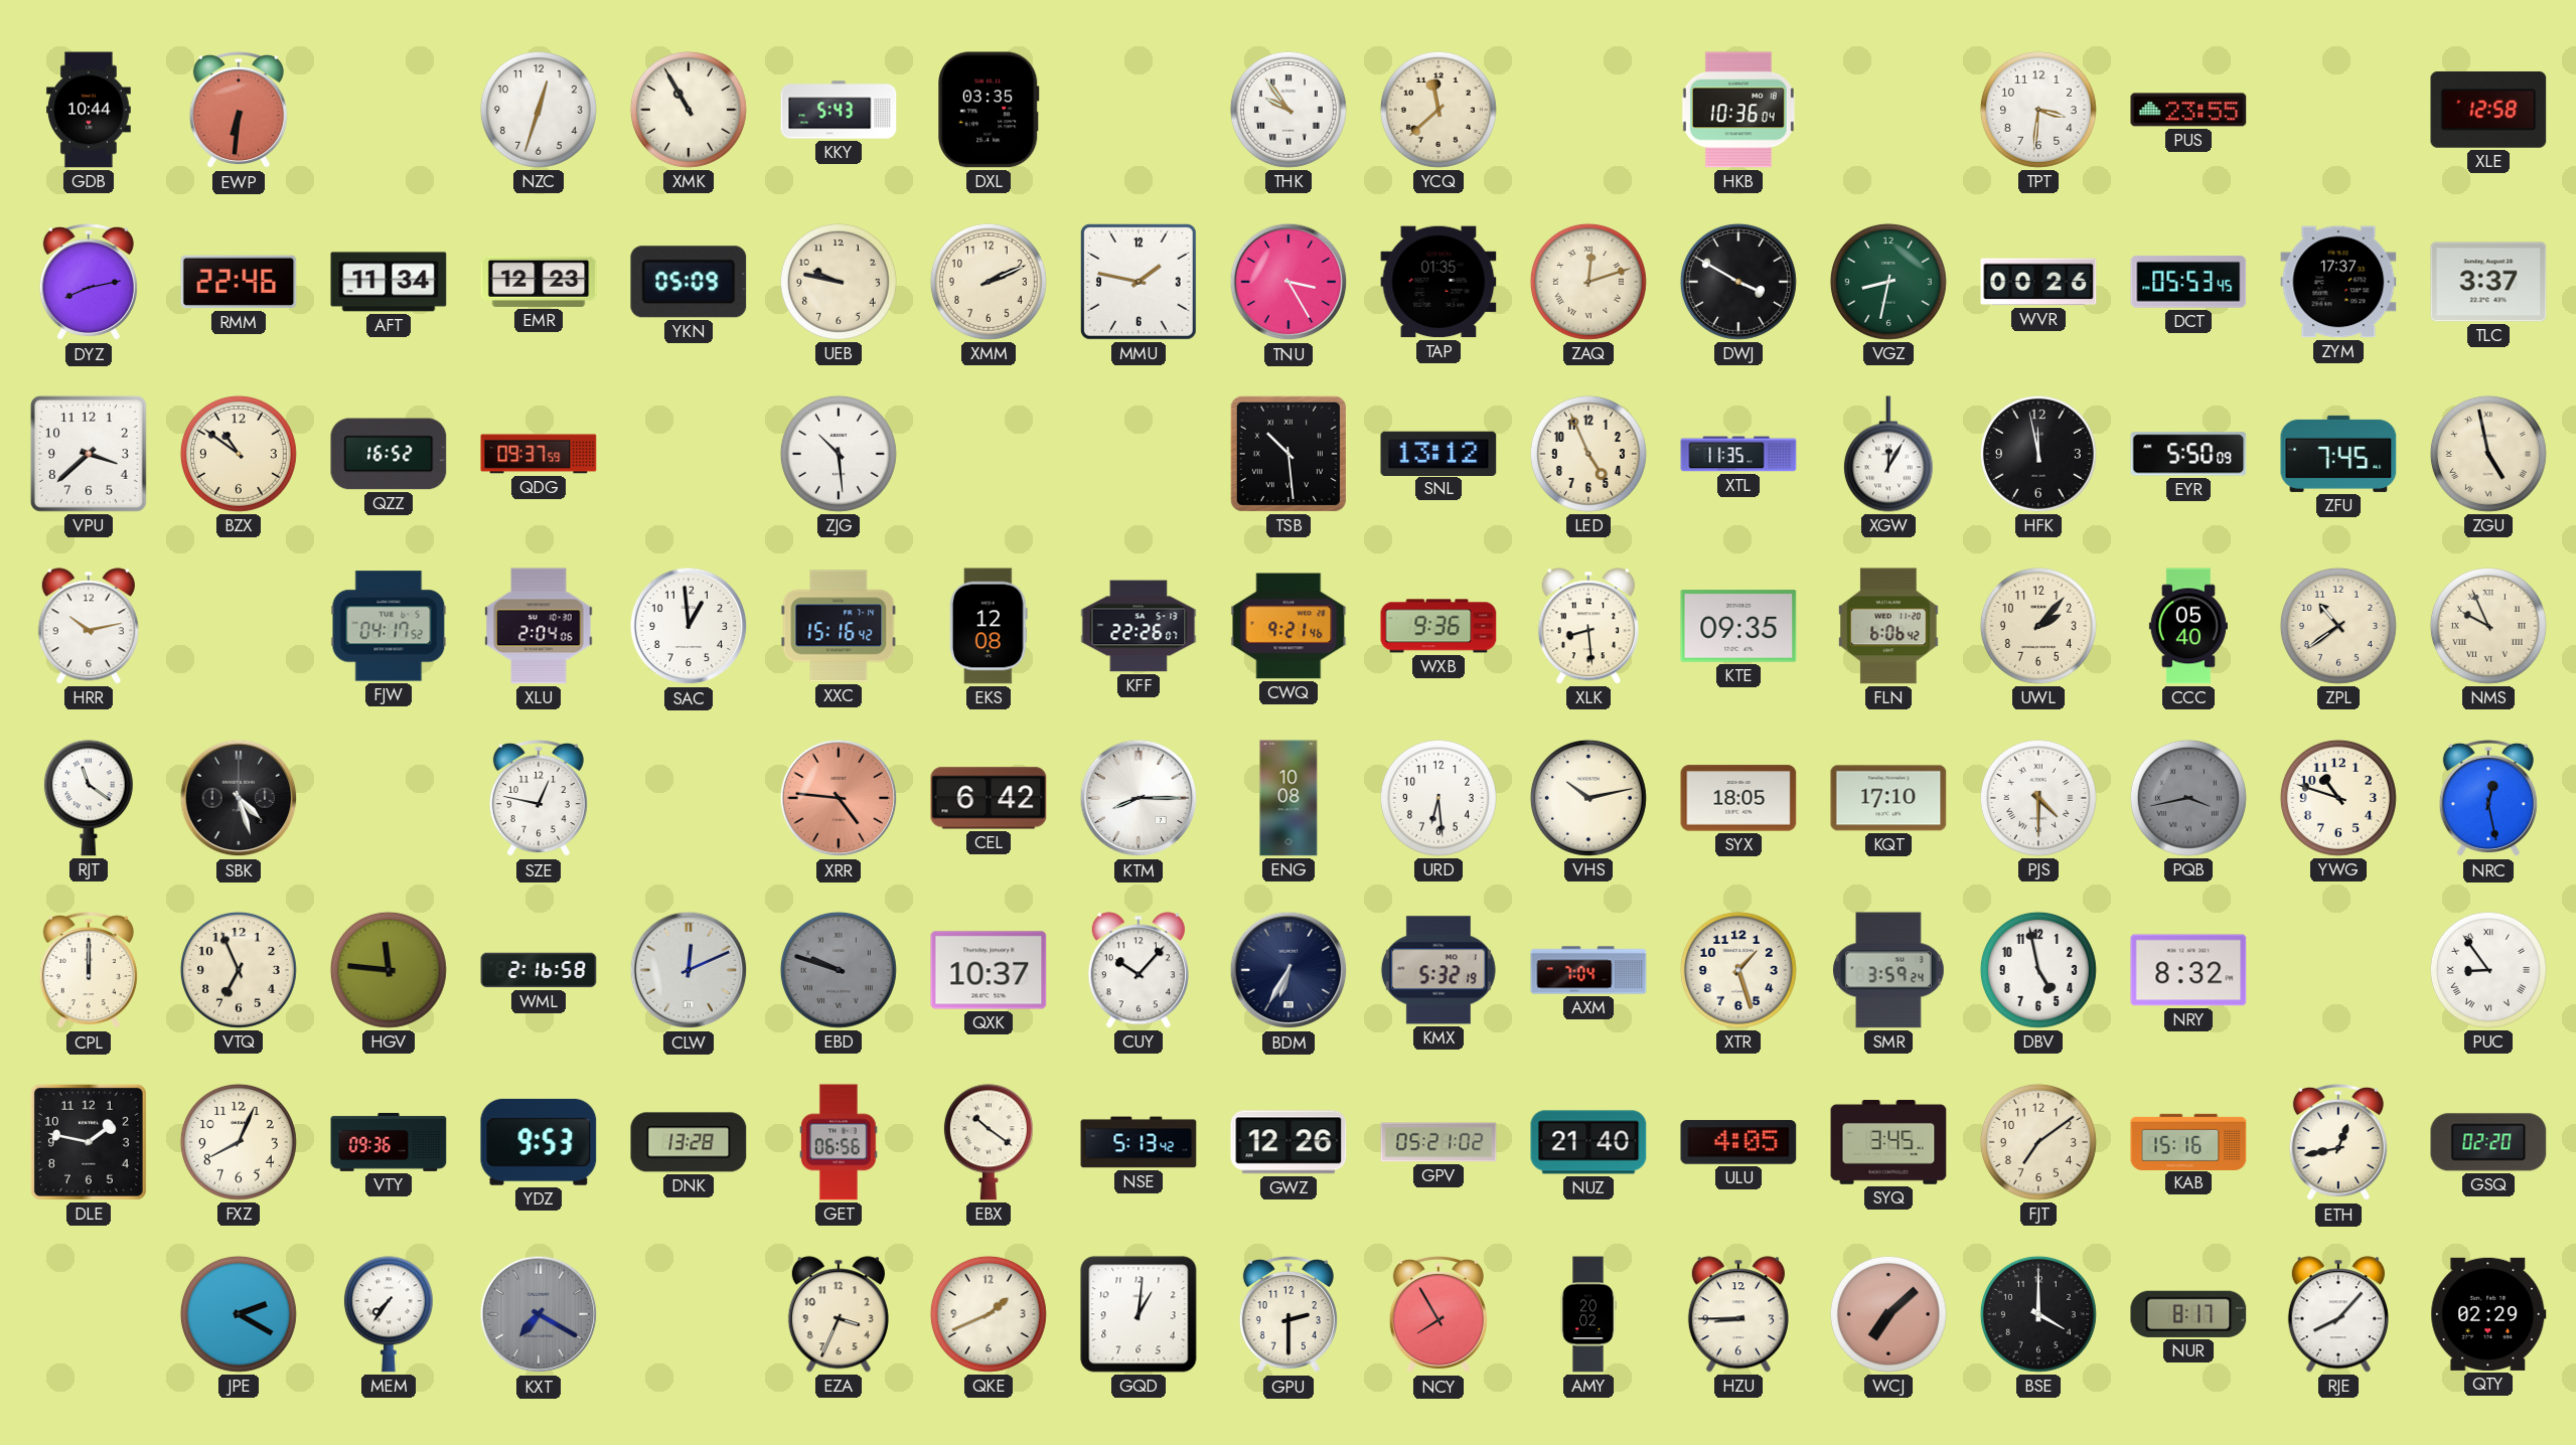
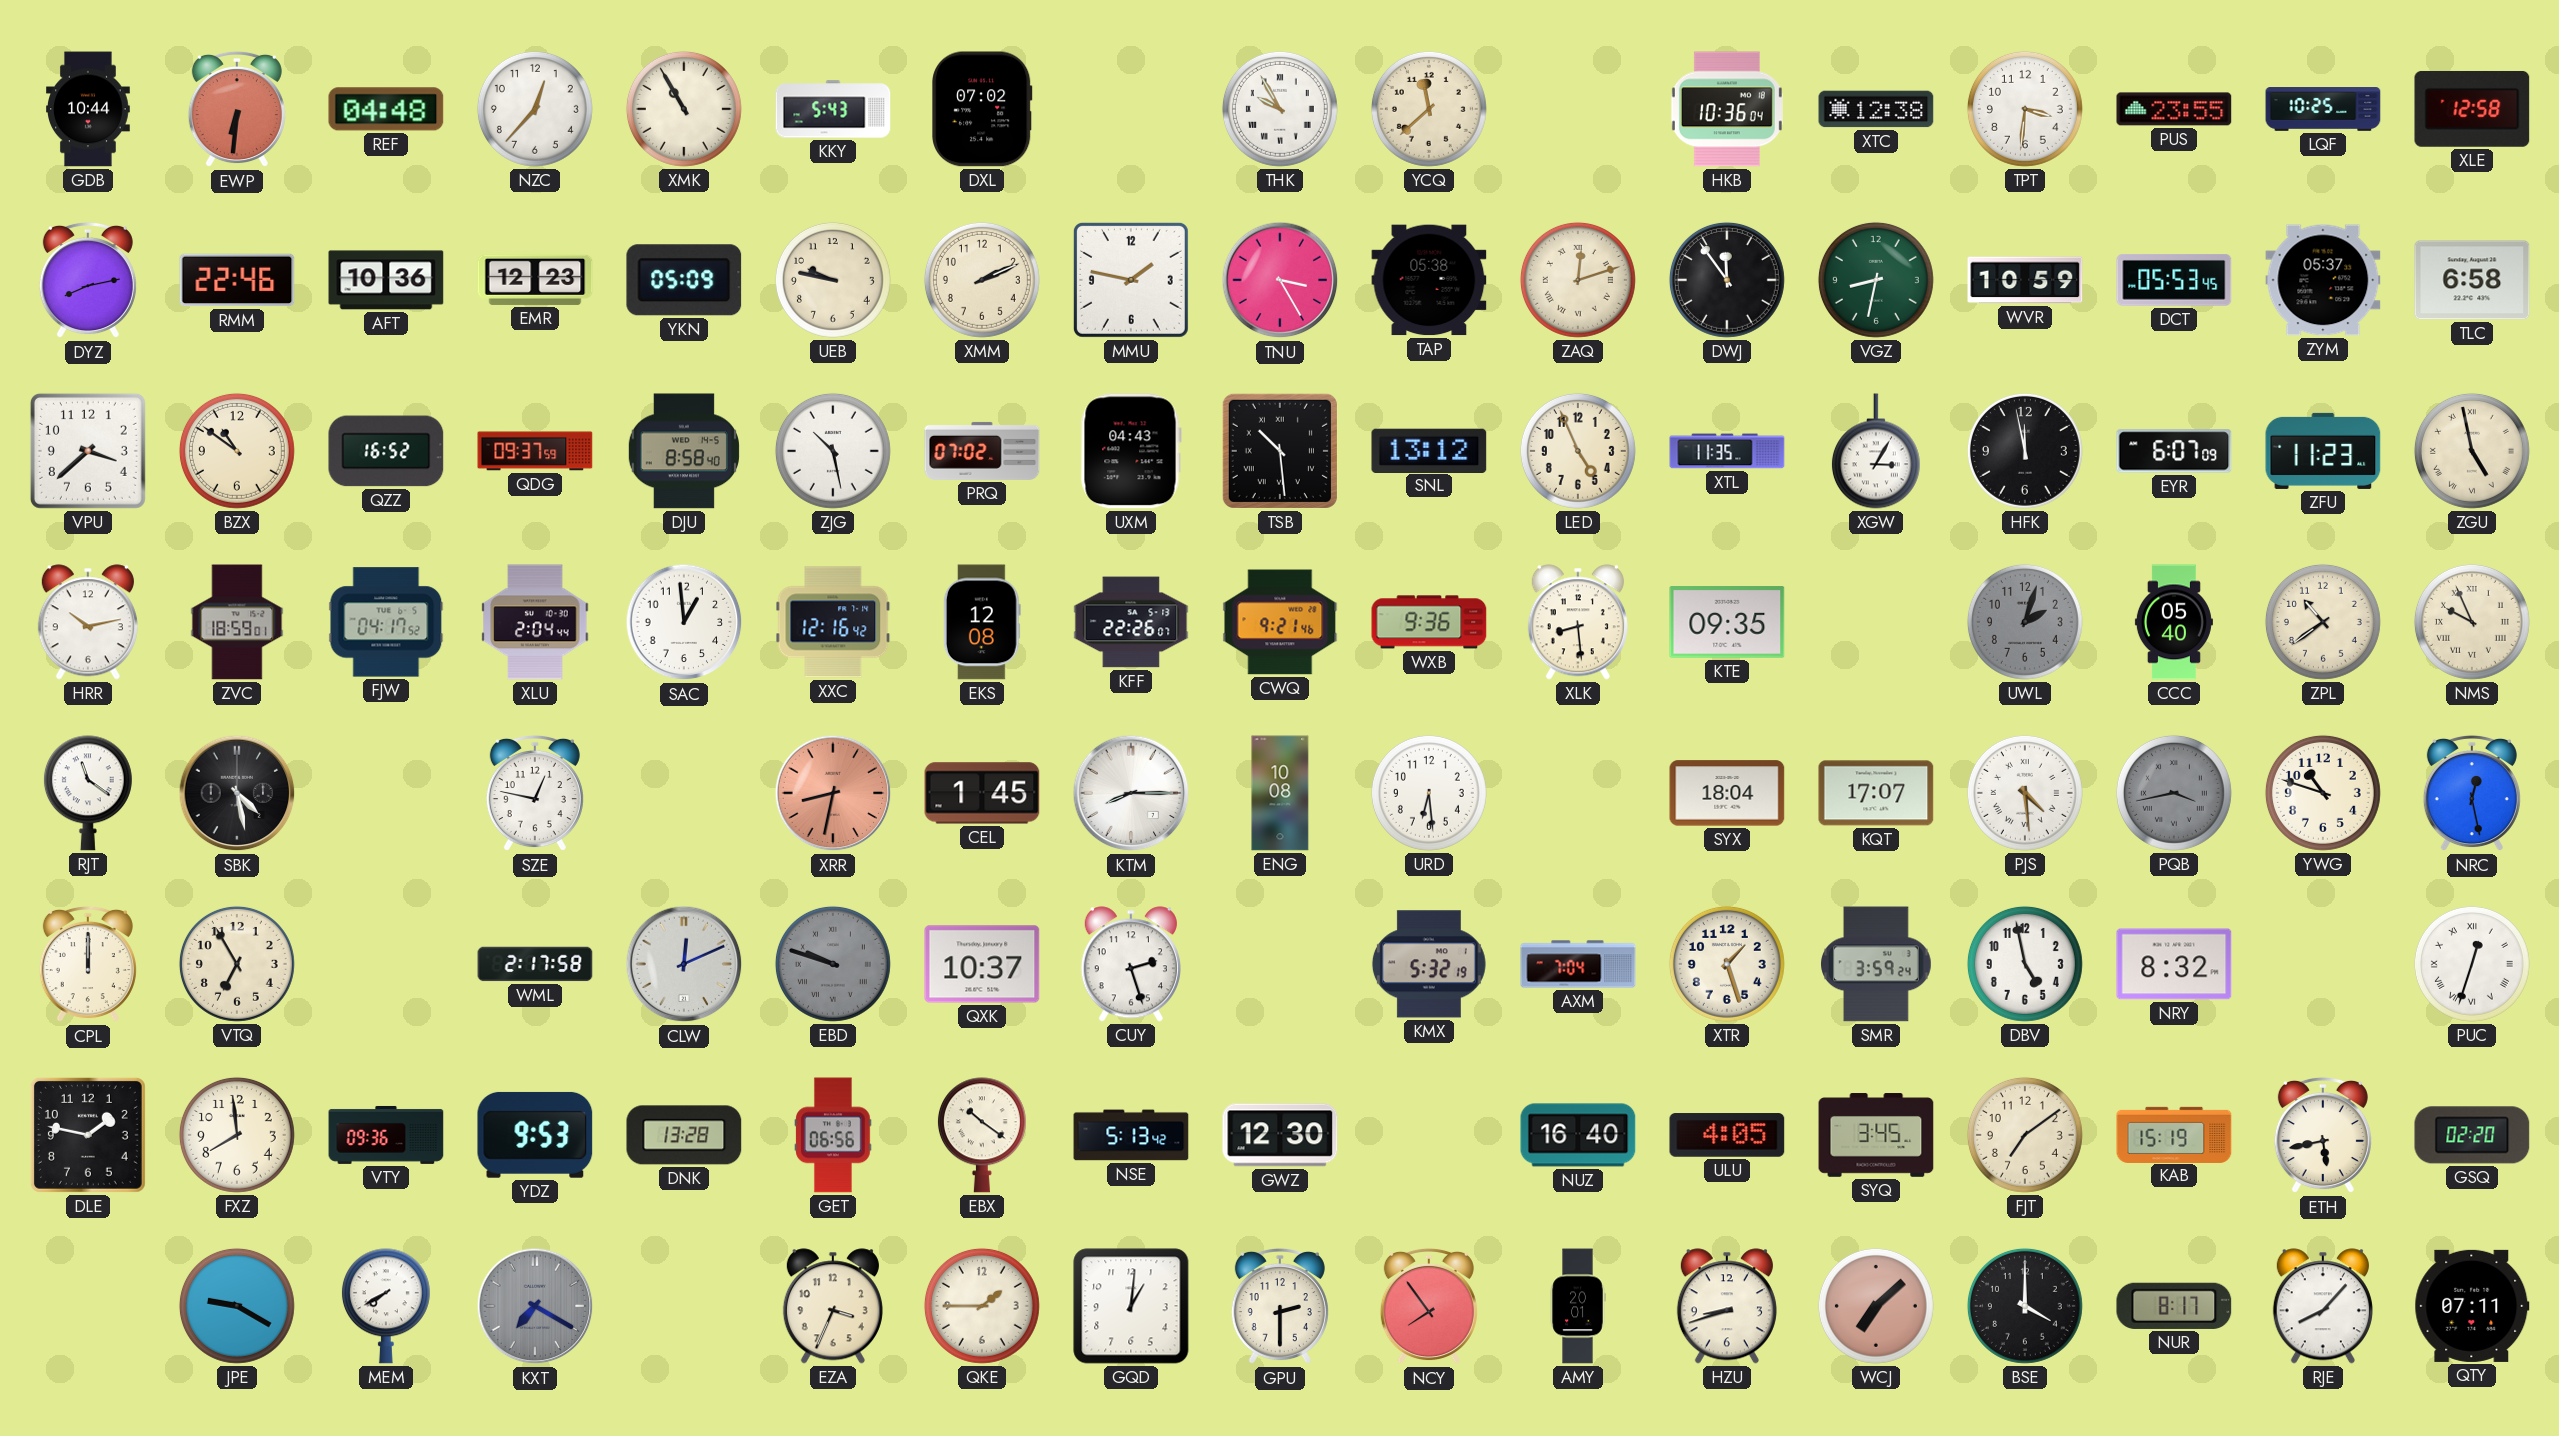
REF: none -> 04:48 (386, 109)
NZC: 12:33 -> 12:37 (535, 109)
DXL: 03:35 -> 07:02 (982, 109)
THK: 9:54 -> 9:55 (1280, 109)
XTC: none -> 12:38 (1876, 109)
LQF: none -> 10:25 (2323, 109)
AFT: 11:34 -> 10:36 (386, 280)
TAP: 01:35 -> 05:38 (1429, 280)
DWJ: 3:50 -> 11:54 (1727, 280)
WVR: 00:26 -> 10:59 (2025, 280)
ZYM: 17:37 -> 05:37 (2323, 280)
TLC: 3:37 -> 6:58 (2472, 280)
DJU: none -> 8:58 (684, 451)
ZJG: 10:29 -> 10:28 (833, 451)
PRQ: none -> 07:02 (982, 451)
UXM: none -> 04:43 (1131, 451)
XGW: 12:05 -> 3:05 (1876, 451)
EYR: 5:50 -> 6:07 (2174, 451)
ZFU: 7:45 -> 11:23 (2323, 451)
ZVC: none -> 18:59 (237, 622)
XLU: 2:04:06 -> 2:04:44 (535, 622)
XXC: 15:16 -> 12:16 (833, 622)
FLN: 6:06 -> none (1888, 626)
UWL: 2:07 -> 2:03 (2025, 622)
UWL dial: cream -> grey (2025, 622)
SBK: 4:27 -> 4:28 (237, 793)
XRR: 4:46 -> 8:32 (833, 793)
CEL: 6:42 -> 1:45 (982, 793)
VHS: 10:13 -> none (1588, 798)
SYX: 18:05 -> 18:04 (1727, 793)
KQT: 17:10 -> 17:07 (1876, 793)
PJS: 4:30 -> 4:29 (2025, 793)
VTQ: 6:56 -> 6:55 (237, 964)
HGV: 11:46 -> none (389, 970)
WML: 2:16 -> 2:17 (535, 964)
CUY: 10:07 -> 2:27 (1131, 964)
BDM: 6:35 -> none (1289, 970)
PUC: 8:54 -> 12:33 (2472, 964)
FXZ: 8:04 -> 7:59 (237, 1135)
GWZ: 12:26 -> 12:30 (1280, 1135)
GPV: 05:21 -> none (1438, 1142)
NUZ: 21:40 -> 16:40 (1578, 1135)
KAB: 15:16 -> 15:19 (2174, 1134)
ETH: 12:43 -> 5:43 (2323, 1135)
JPE: 2:20 -> 9:20 (237, 1306)
MEM: 7:36 -> 7:40 (386, 1306)
QKE: 1:41 -> 1:45 (982, 1306)
NCY: 7:55 -> 7:54 (1429, 1306)
AMY: 20:02 -> 20:01 (1578, 1306)
HZU: 8:45 -> 8:42 (1727, 1306)
QTY: 02:29 -> 07:11 (2472, 1306)
